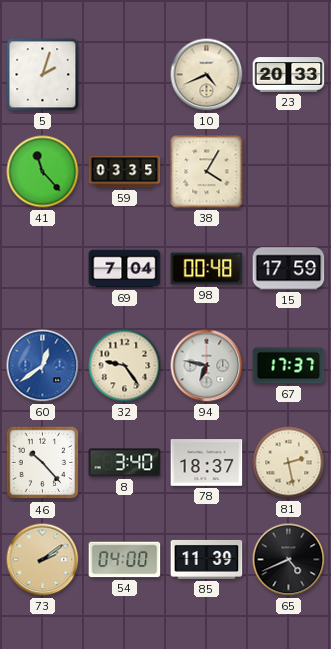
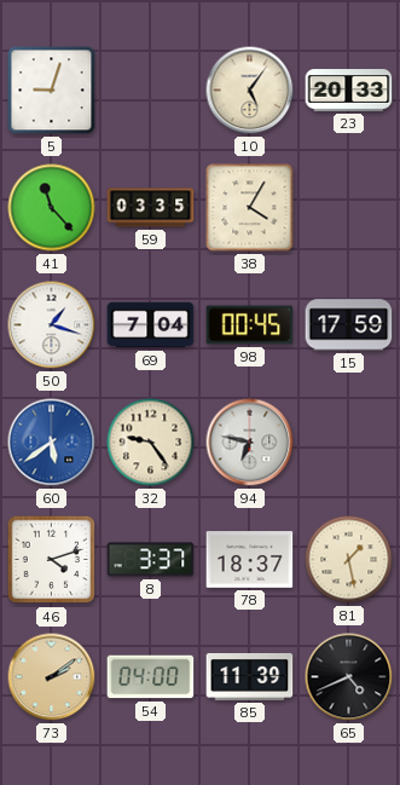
5: 2:03 -> 9:03 (52, 91)
10: 4:41 -> 5:06 (250, 91)
50: none -> 1:18 (52, 325)
98: 00:48 -> 00:45 (250, 325)
60: 12:39 -> 5:39 (52, 443)
67: 17:37 -> none (289, 366)
46: 10:23 -> 4:12 (52, 560)
8: 3:40 -> 3:37 (151, 560)
81: 2:28 -> 1:28 (349, 560)
